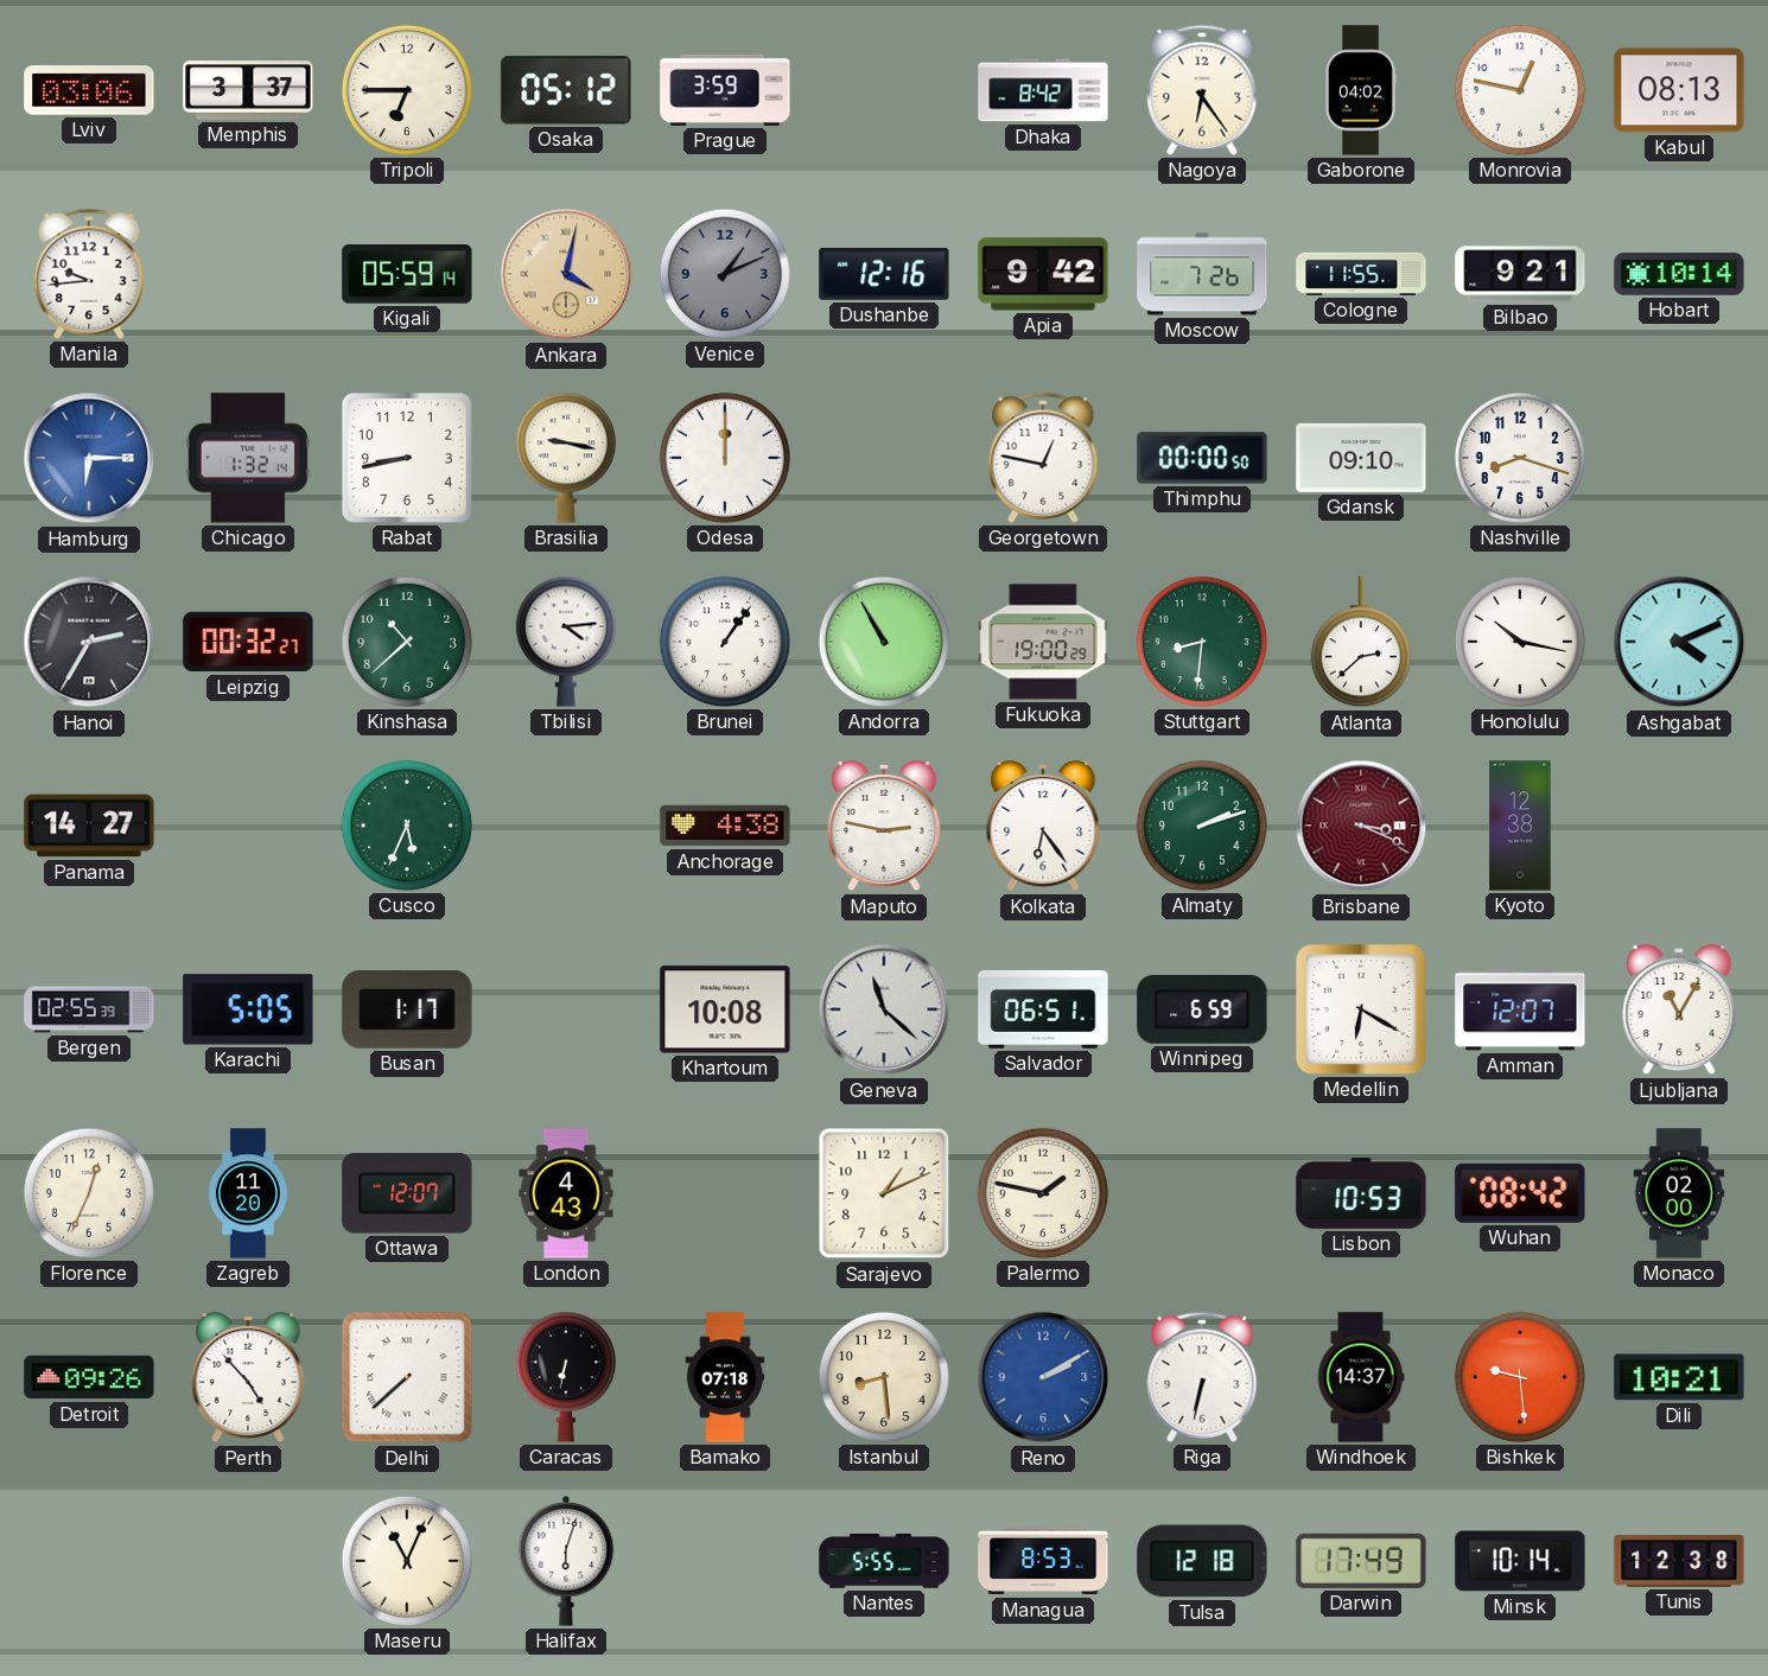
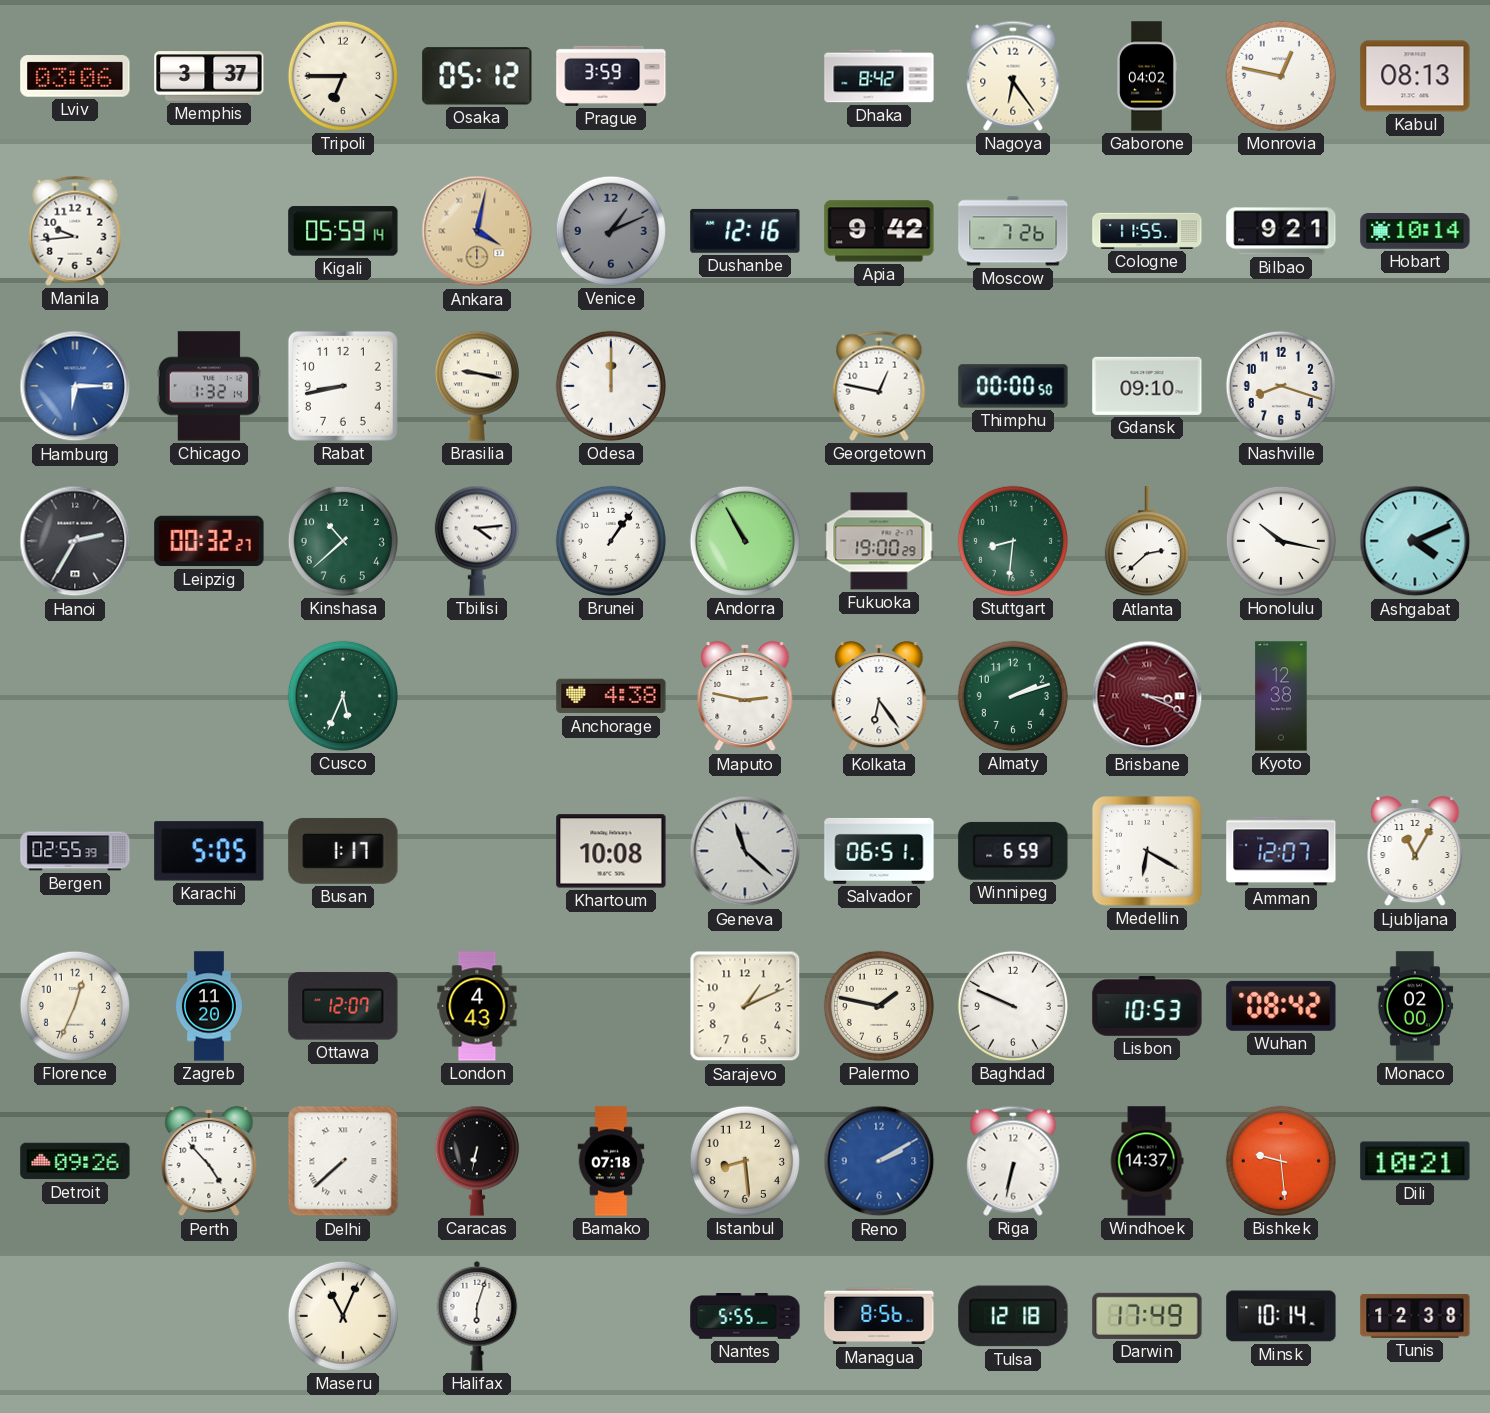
Panama: 14:27 -> none (89, 826)
Baghdad: none -> 9:49 (1013, 1006)
Managua: 8:53 -> 8:56 (879, 1316)
